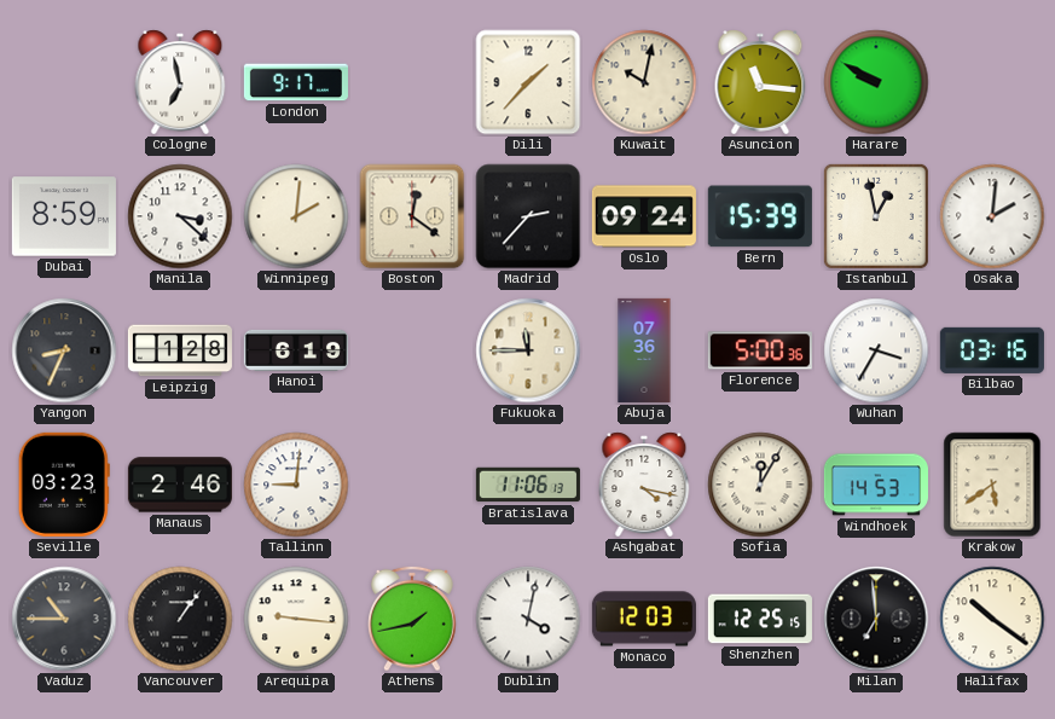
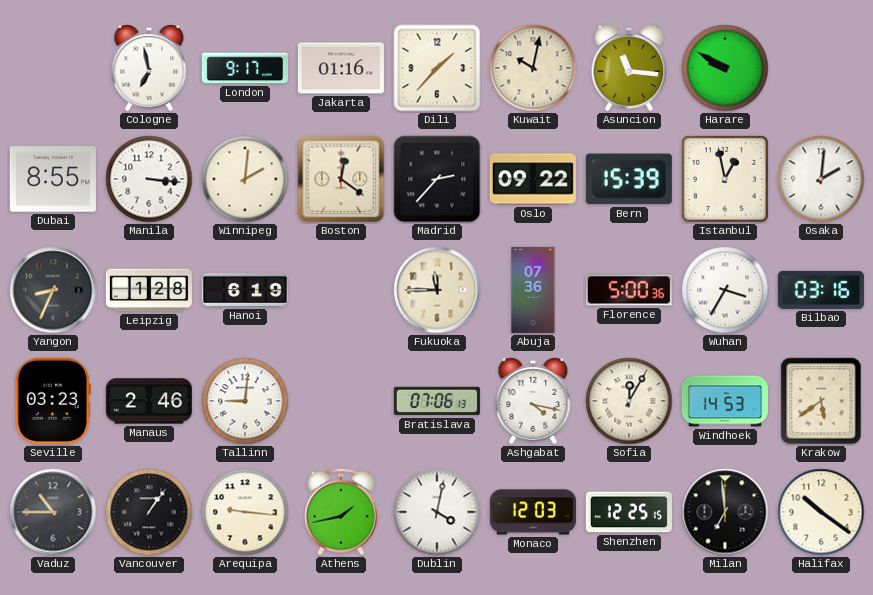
Jakarta: none -> 01:16 (341, 68)
Dubai: 8:59 -> 8:55 (53, 179)
Manila: 3:22 -> 3:16 (149, 179)
Oslo: 09:24 -> 09:22 (533, 179)
Bratislava: 11:06 -> 07:06 (437, 401)
